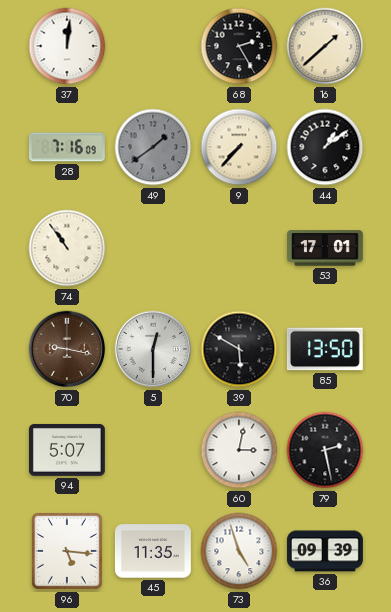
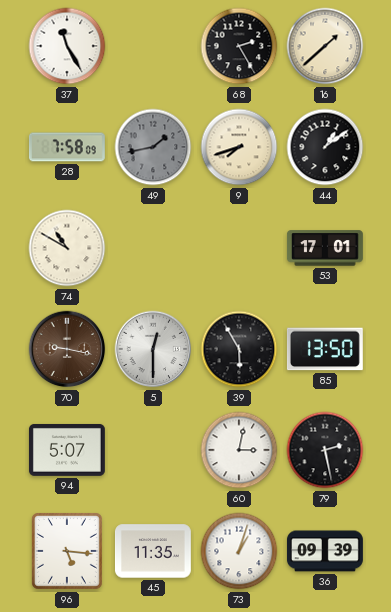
37: 12:01 -> 11:25 (67, 46)
28: 7:16 -> 7:58 (67, 147)
49: 1:39 -> 1:43 (153, 147)
9: 7:37 -> 7:42 (239, 147)
74: 10:54 -> 10:50 (67, 248)
39: 5:50 -> 5:55 (239, 349)
73: 4:57 -> 1:03 (239, 551)
